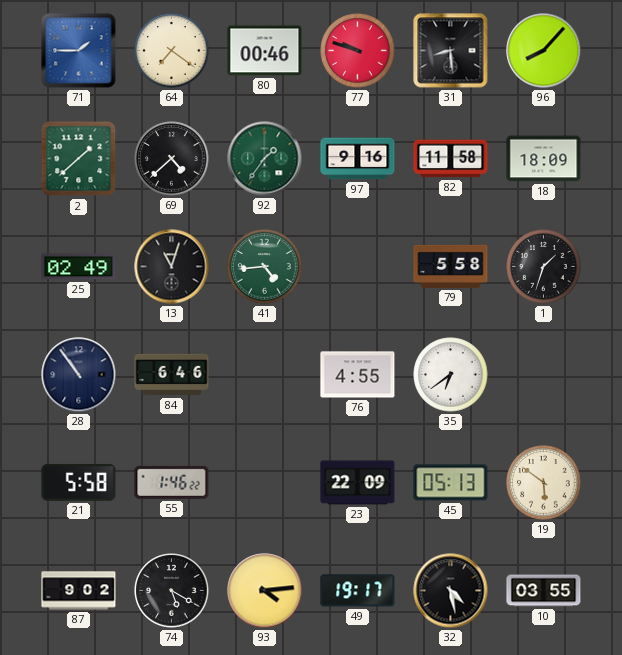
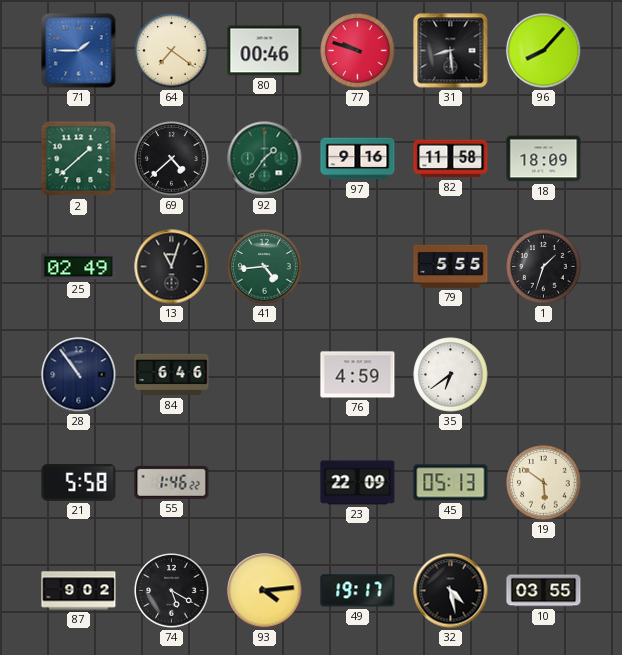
79: 5:58 -> 5:55 (451, 266)
76: 4:55 -> 4:59 (358, 375)
